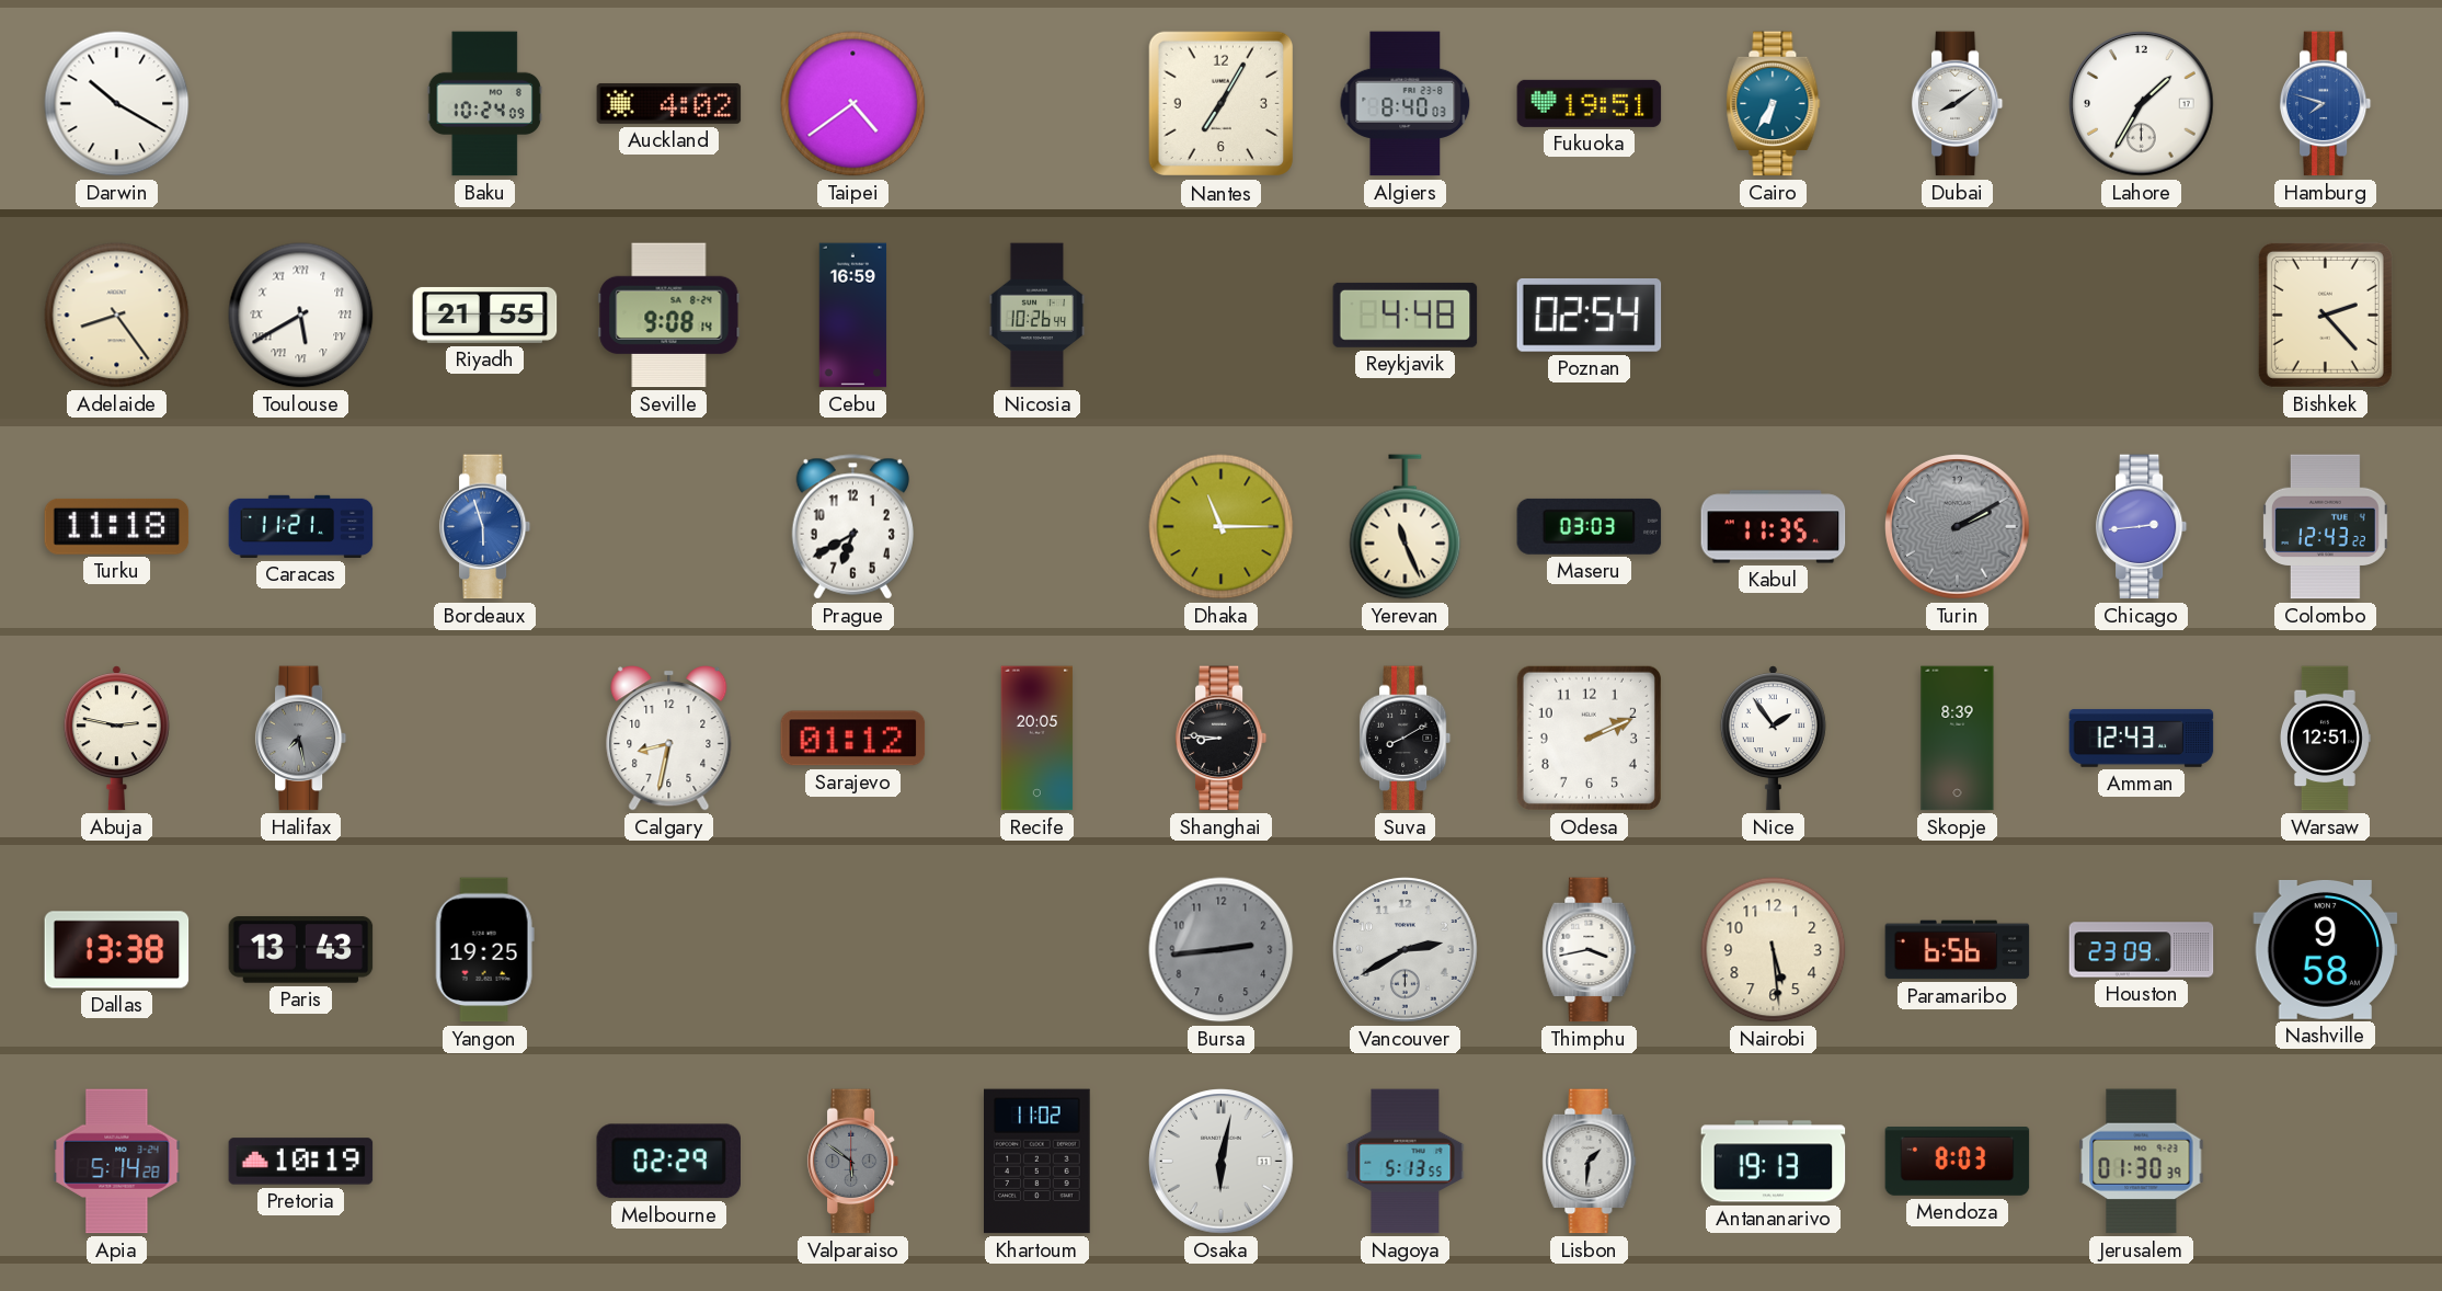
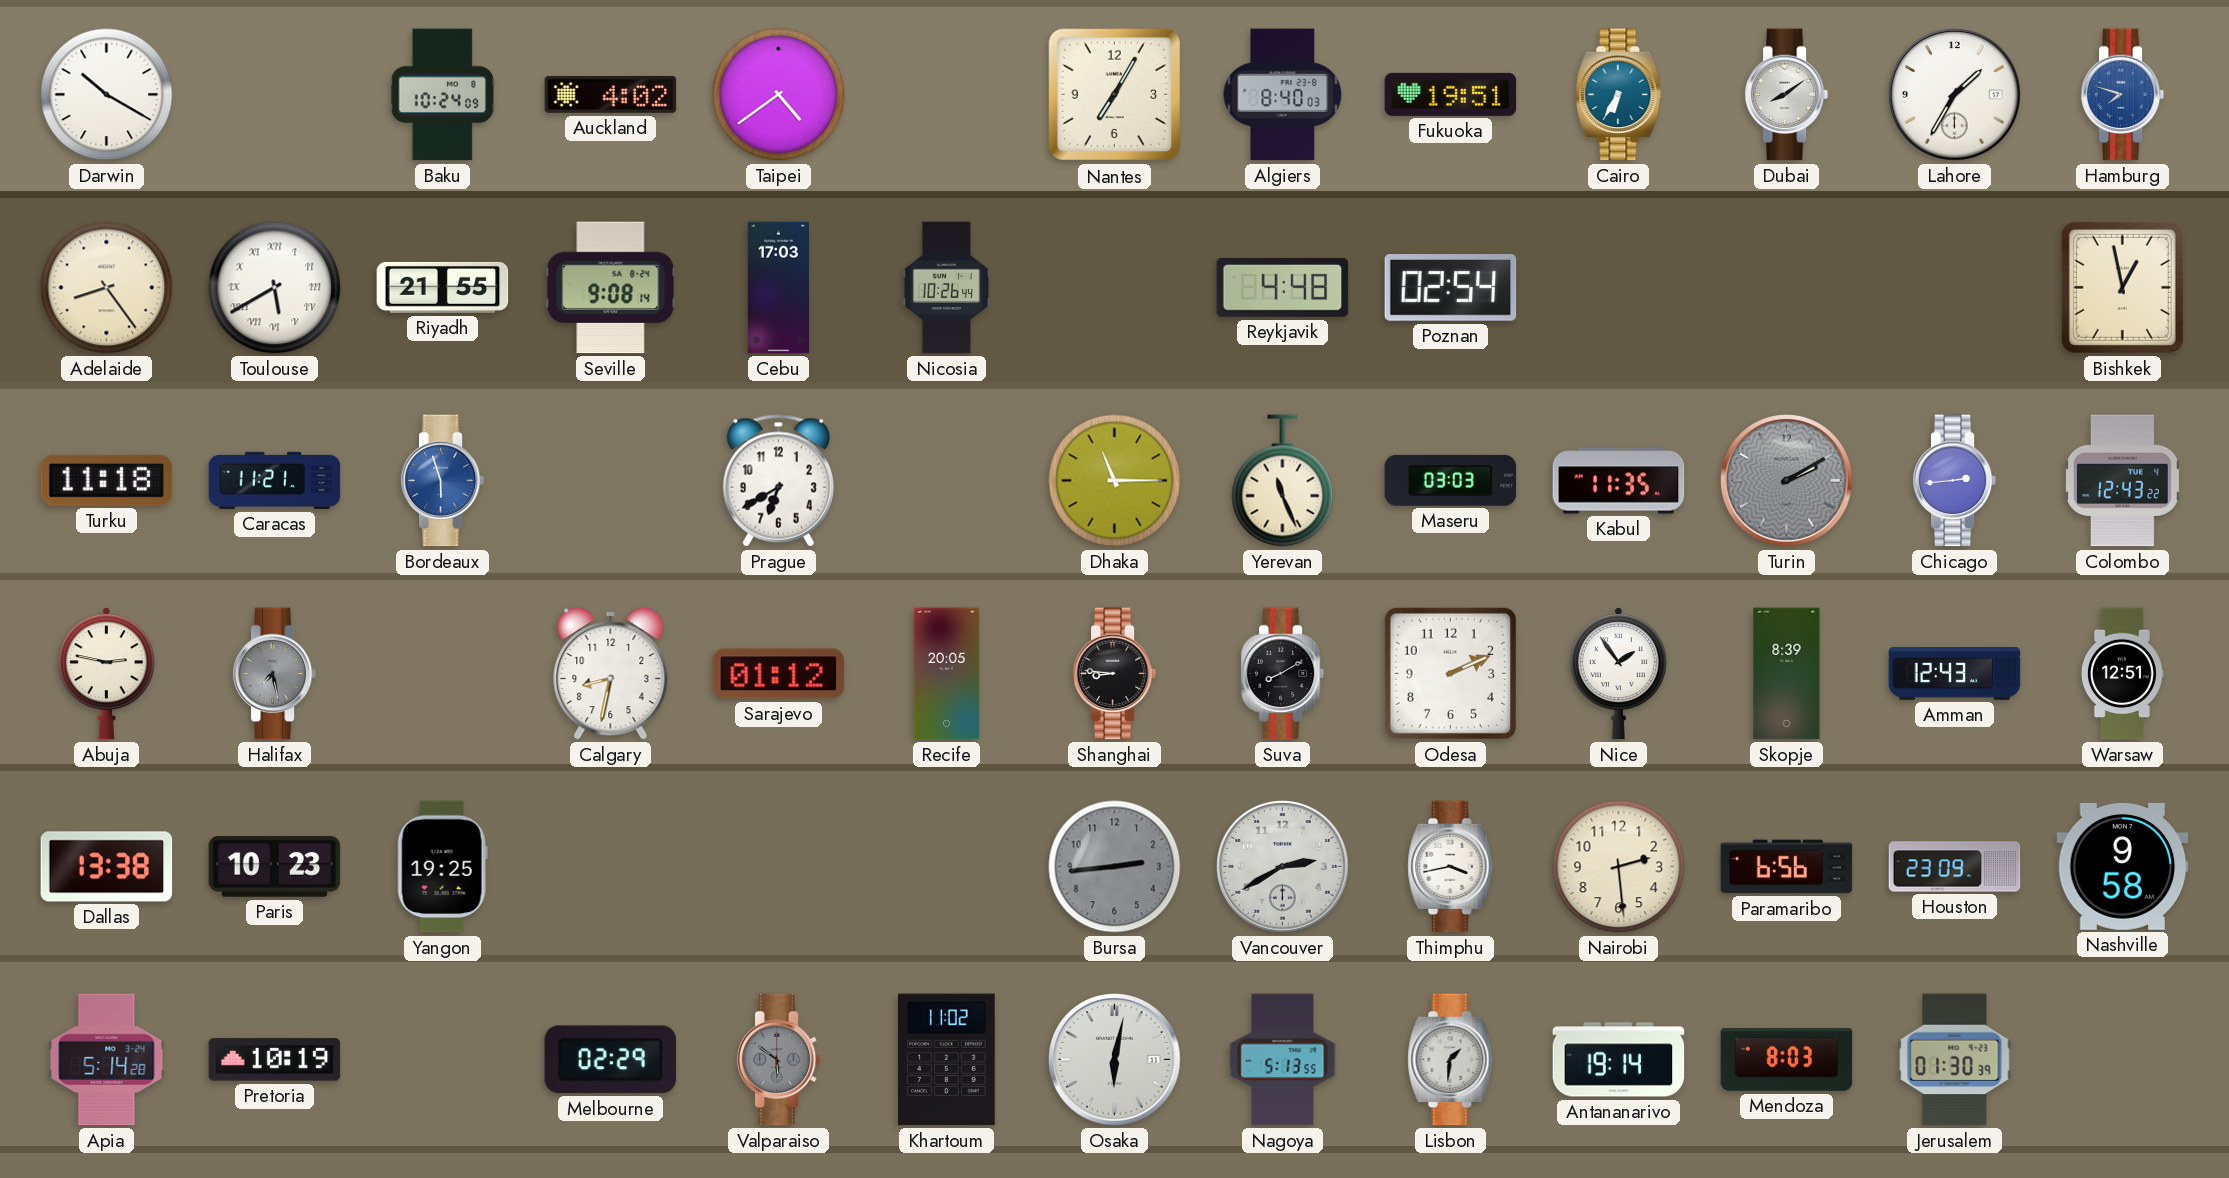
Cebu: 16:59 -> 17:03 (779, 288)
Bishkek: 2:23 -> 12:58 (2122, 287)
Paris: 13:43 -> 10:23 (275, 867)
Nairobi: 5:29 -> 2:29 (1619, 867)
Antananarivo: 19:13 -> 19:14 (1619, 1060)
